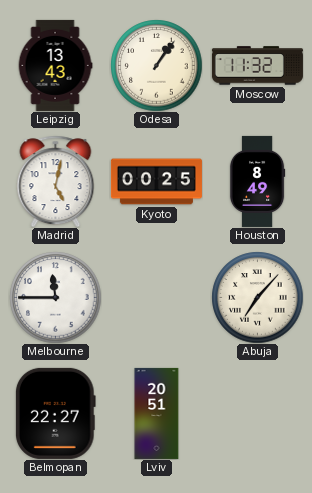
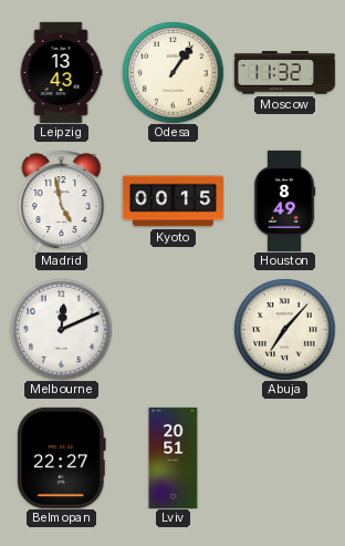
Madrid: 5:02 -> 4:58 (62, 200)
Kyoto: 00:25 -> 00:15 (172, 202)
Melbourne: 11:45 -> 12:11 (61, 329)
